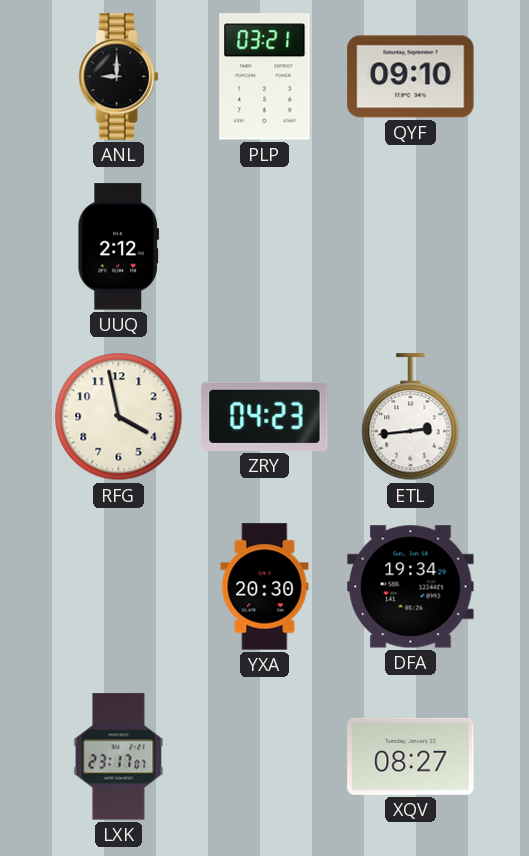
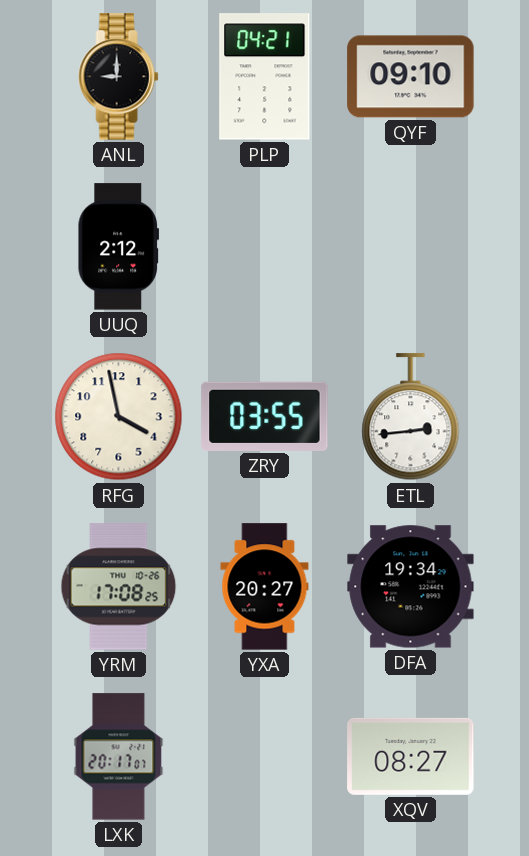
PLP: 03:21 -> 04:21 (265, 77)
ZRY: 04:23 -> 03:55 (265, 416)
YRM: none -> 17:08 (119, 587)
YXA: 20:30 -> 20:27 (265, 587)
LXK: 23:17 -> 20:17 (119, 757)
